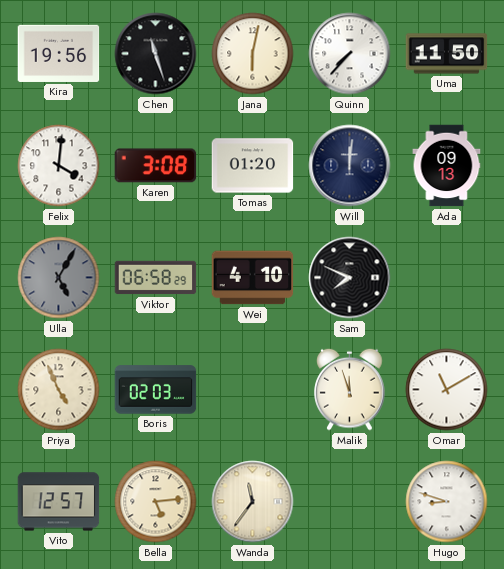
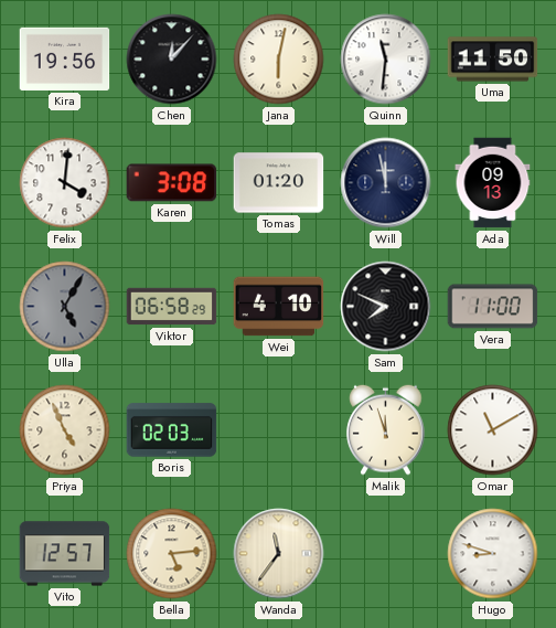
Chen: 11:27 -> 12:07 (172, 60)
Quinn: 7:37 -> 11:31 (386, 60)
Will: 12:01 -> 11:58 (386, 183)
Vera: none -> 11:00 (493, 307)
